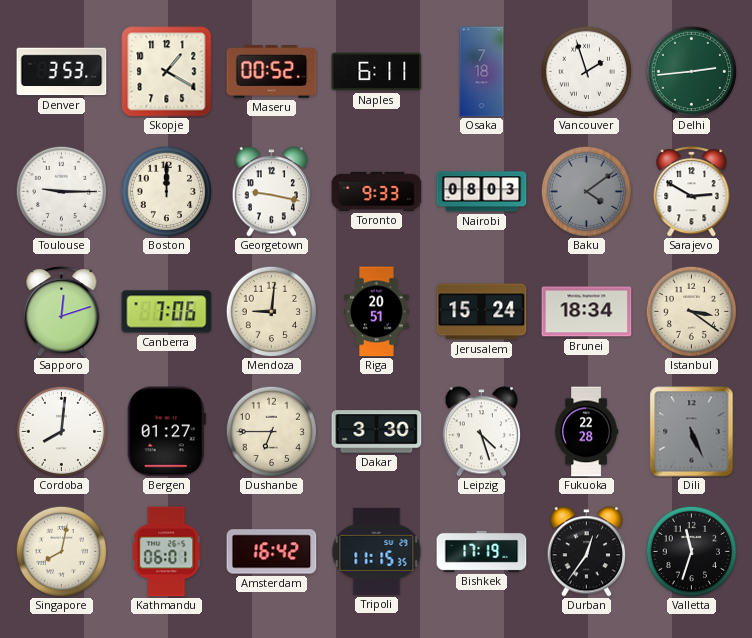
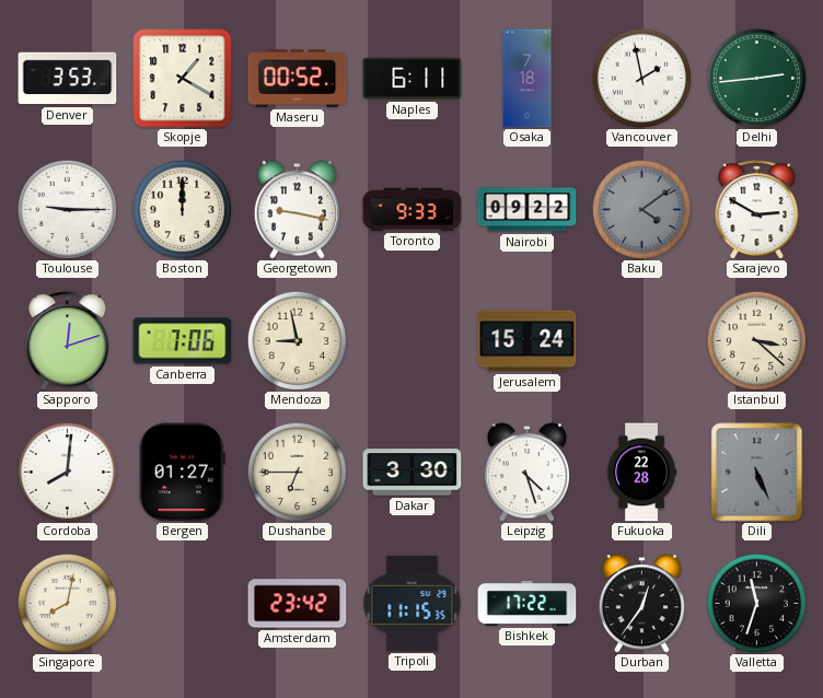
Vancouver: 1:57 -> 1:58 (641, 78)
Nairobi: 08:03 -> 09:22 (528, 210)
Mendoza: 9:01 -> 8:58 (297, 340)
Riga: 20:51 -> none (377, 312)
Brunei: 18:34 -> none (587, 312)
Istanbul: 3:21 -> 3:22 (756, 340)
Kathmandu: 06:01 -> none (167, 552)
Amsterdam: 16:42 -> 23:42 (298, 604)
Bishkek: 17:19 -> 17:22 (528, 603)
